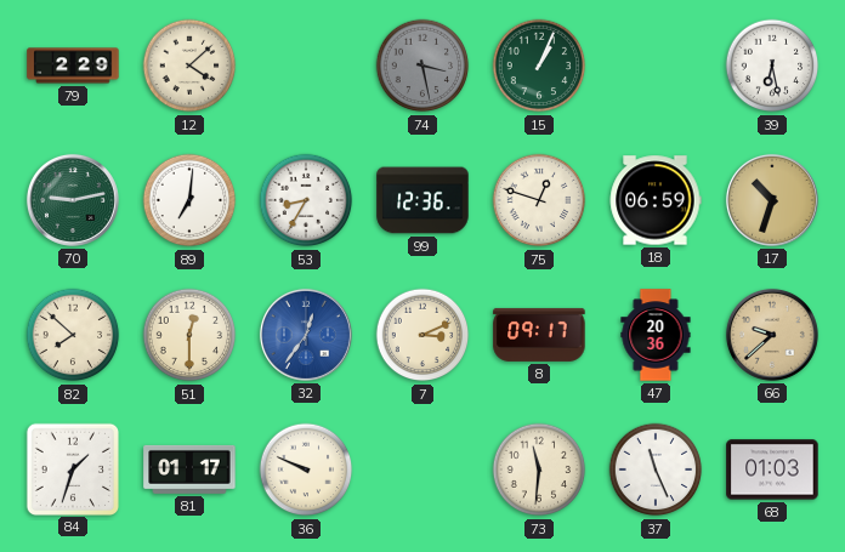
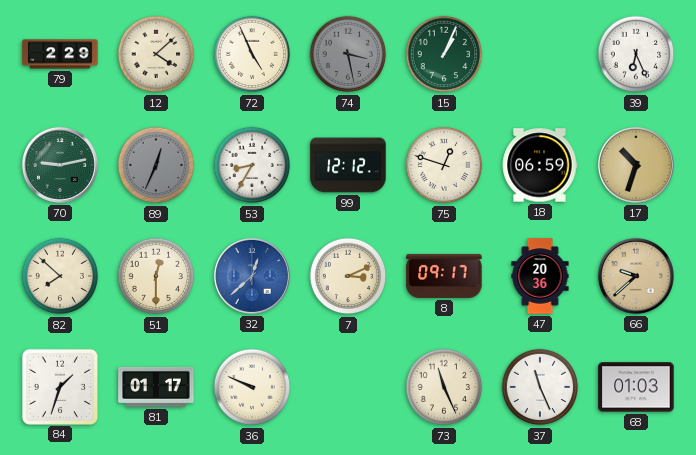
72: none -> 4:56 (252, 54)
39: 6:28 -> 6:26 (636, 54)
89: 7:01 -> 12:34 (156, 165)
89 dial: white -> grey (156, 165)
99: 12:36 -> 12:12 (348, 165)
32: 12:36 -> 12:38 (252, 276)
73: 11:31 -> 11:26 (444, 387)
